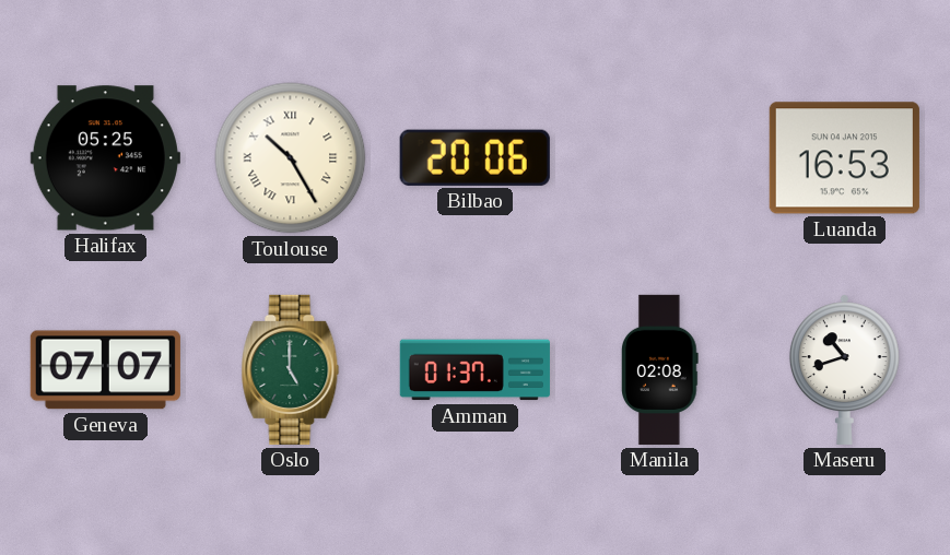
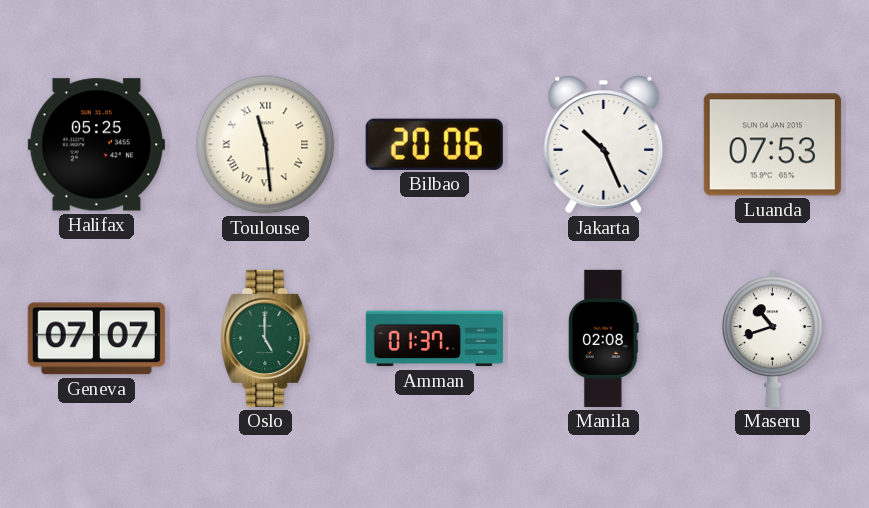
Toulouse: 10:25 -> 11:29 (266, 145)
Jakarta: none -> 10:26 (604, 145)
Luanda: 16:53 -> 07:53 (772, 145)
